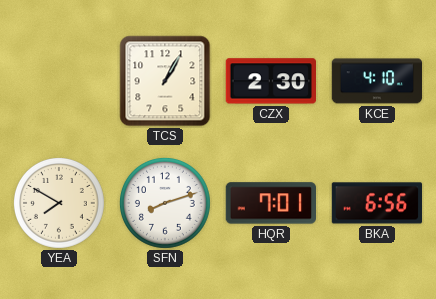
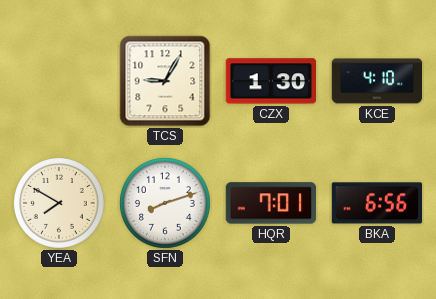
TCS: 1:05 -> 9:05 (165, 81)
CZX: 2:30 -> 1:30 (270, 81)
